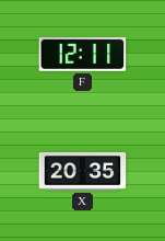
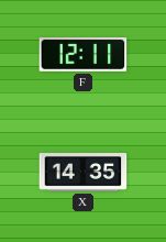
X: 20:35 -> 14:35 (84, 173)
